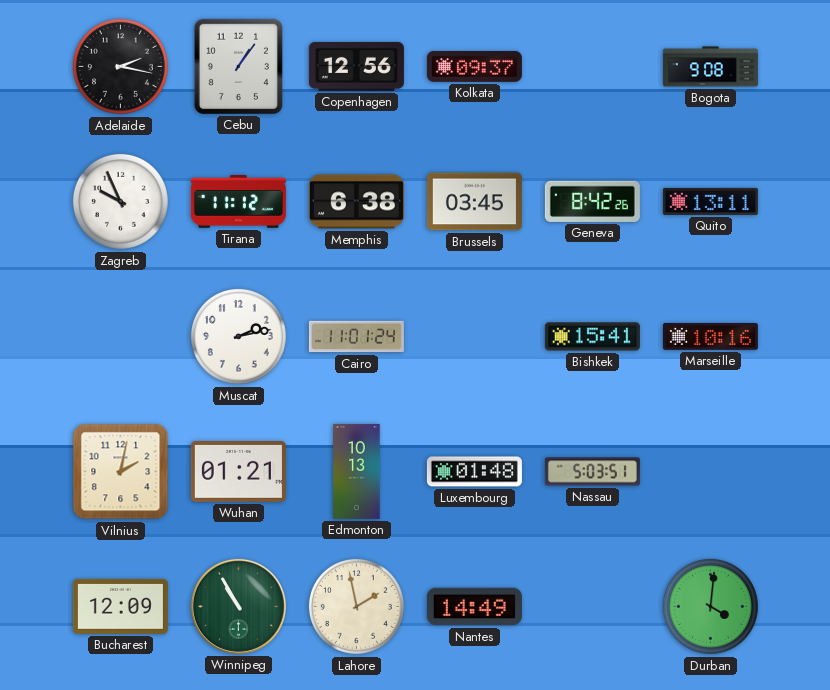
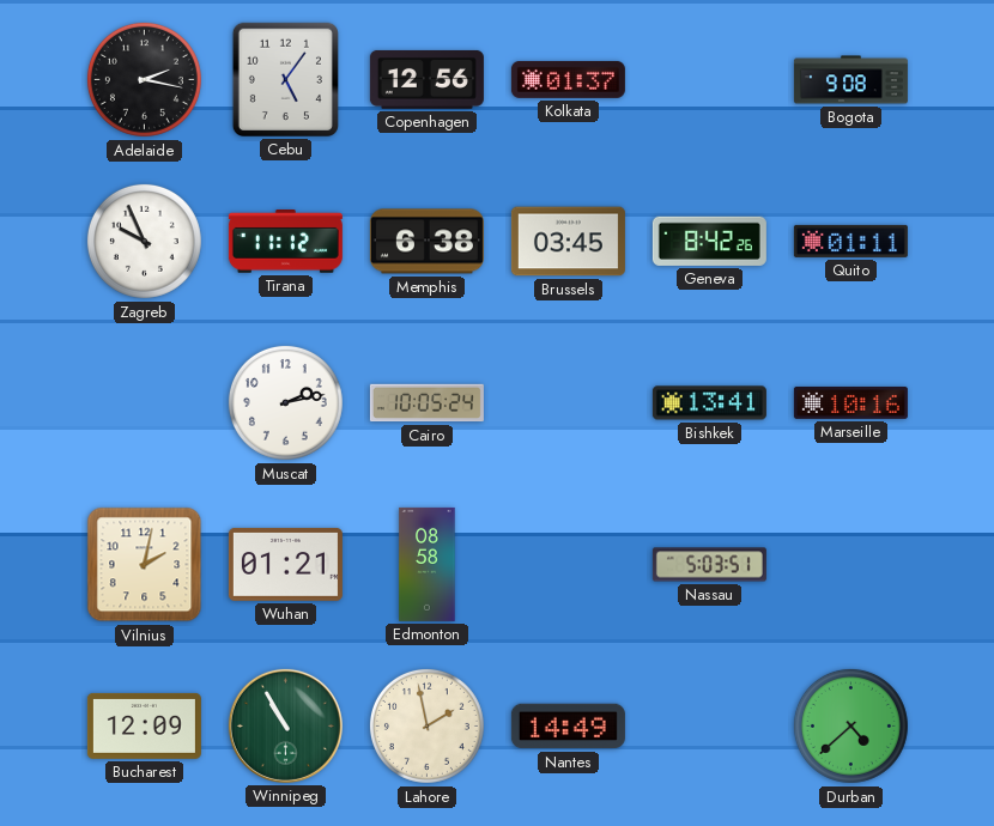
Cebu: 1:06 -> 5:06 (285, 79)
Kolkata: 09:37 -> 01:37 (568, 79)
Quito: 13:11 -> 01:11 (850, 241)
Cairo: 11:01 -> 10:05 (426, 403)
Bishkek: 15:41 -> 13:41 (709, 403)
Edmonton: 10:13 -> 08:58 (428, 564)
Luxembourg: 01:48 -> none (474, 472)
Durban: 4:01 -> 4:38 (850, 725)
